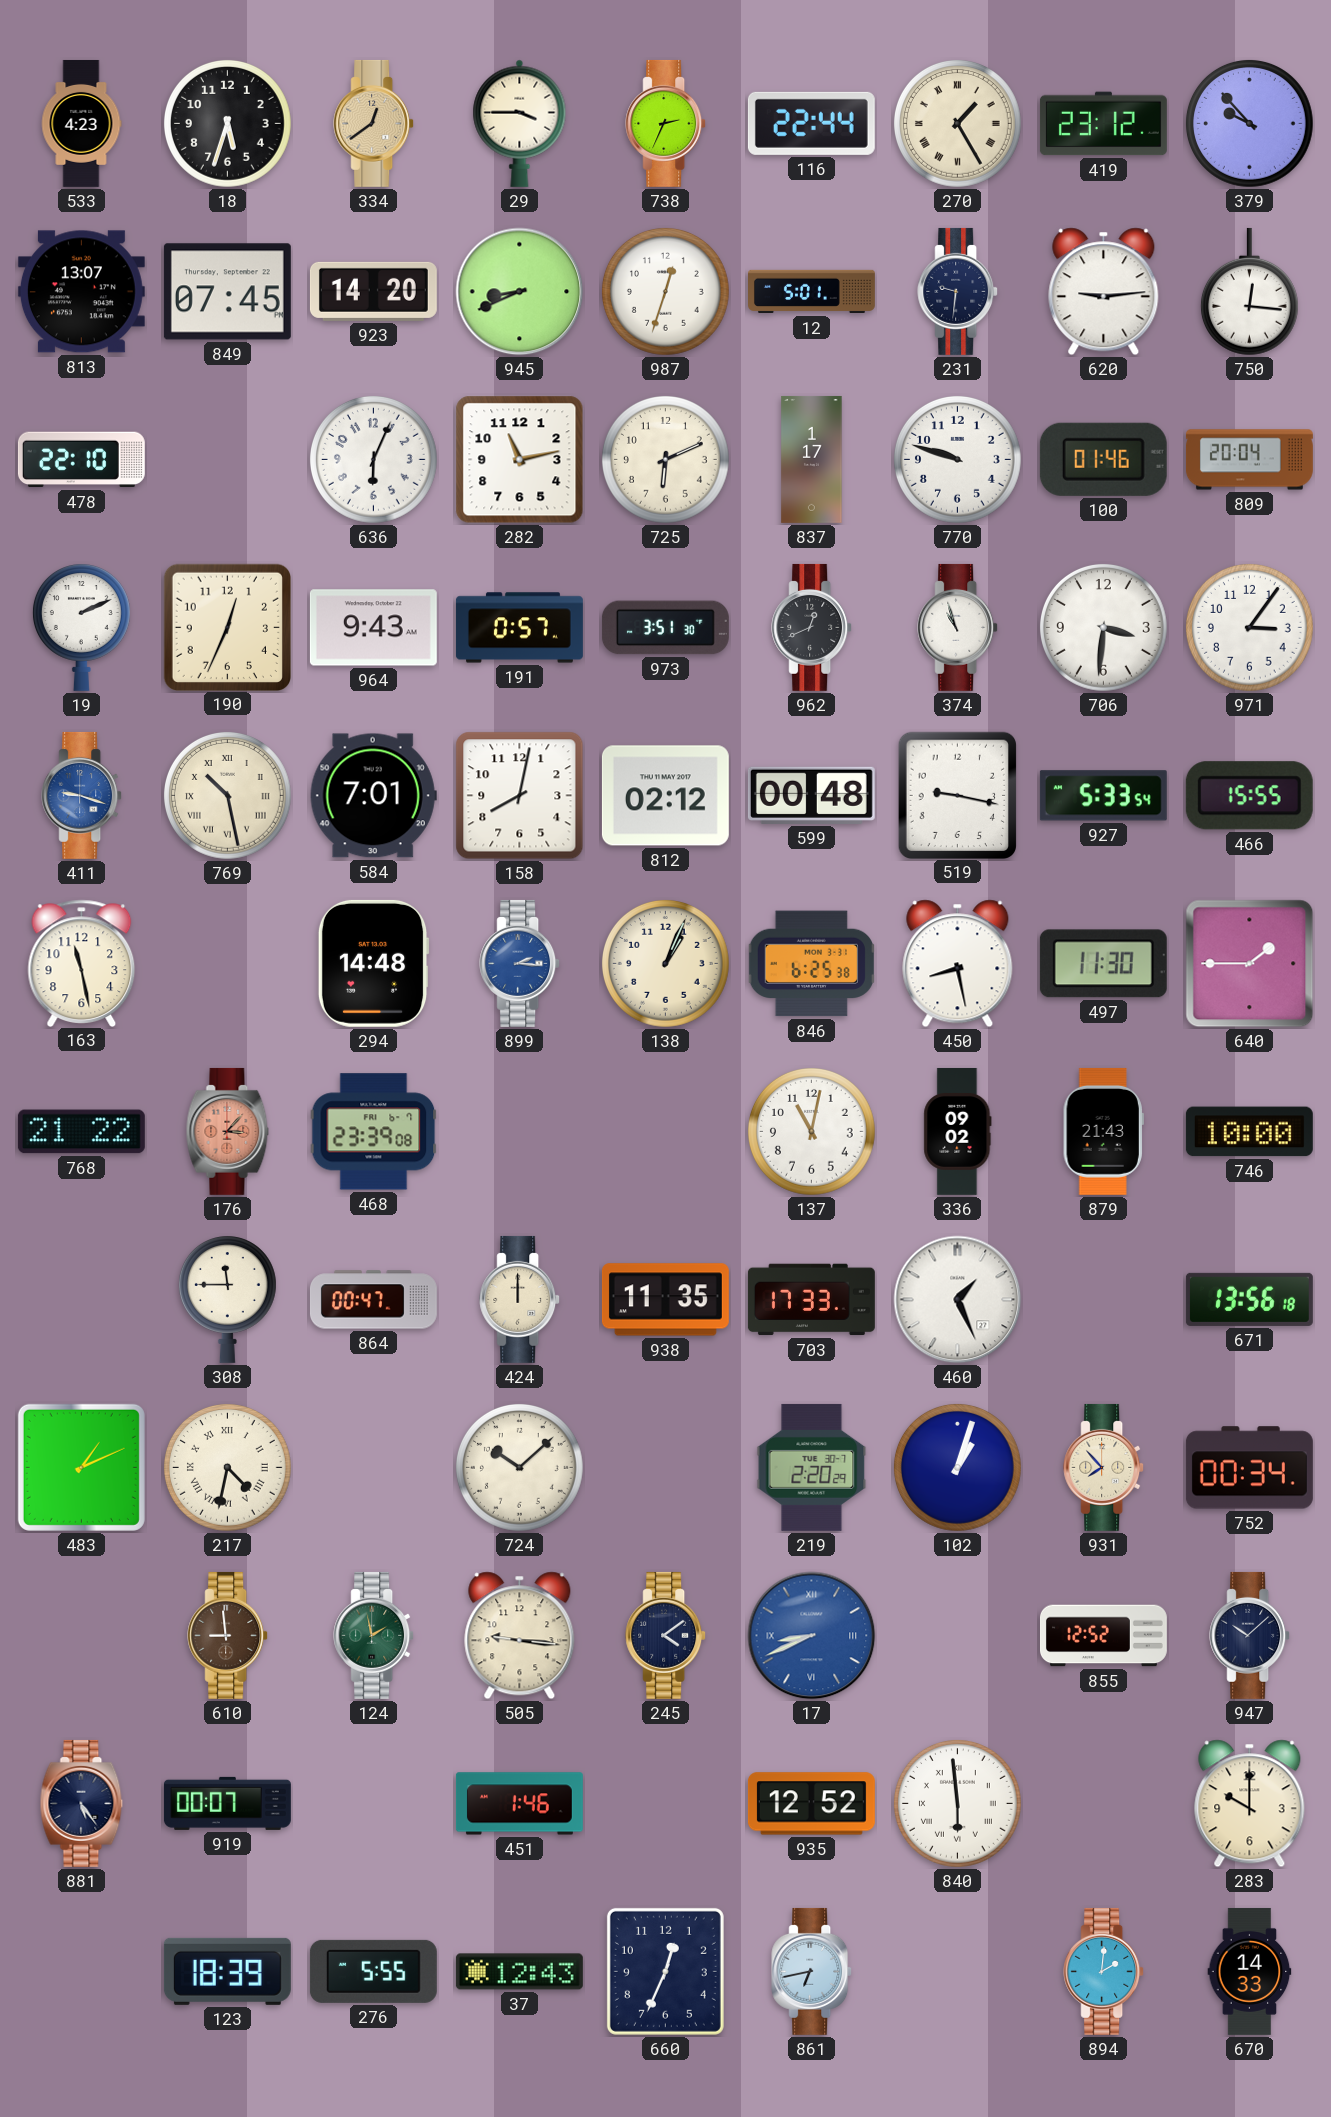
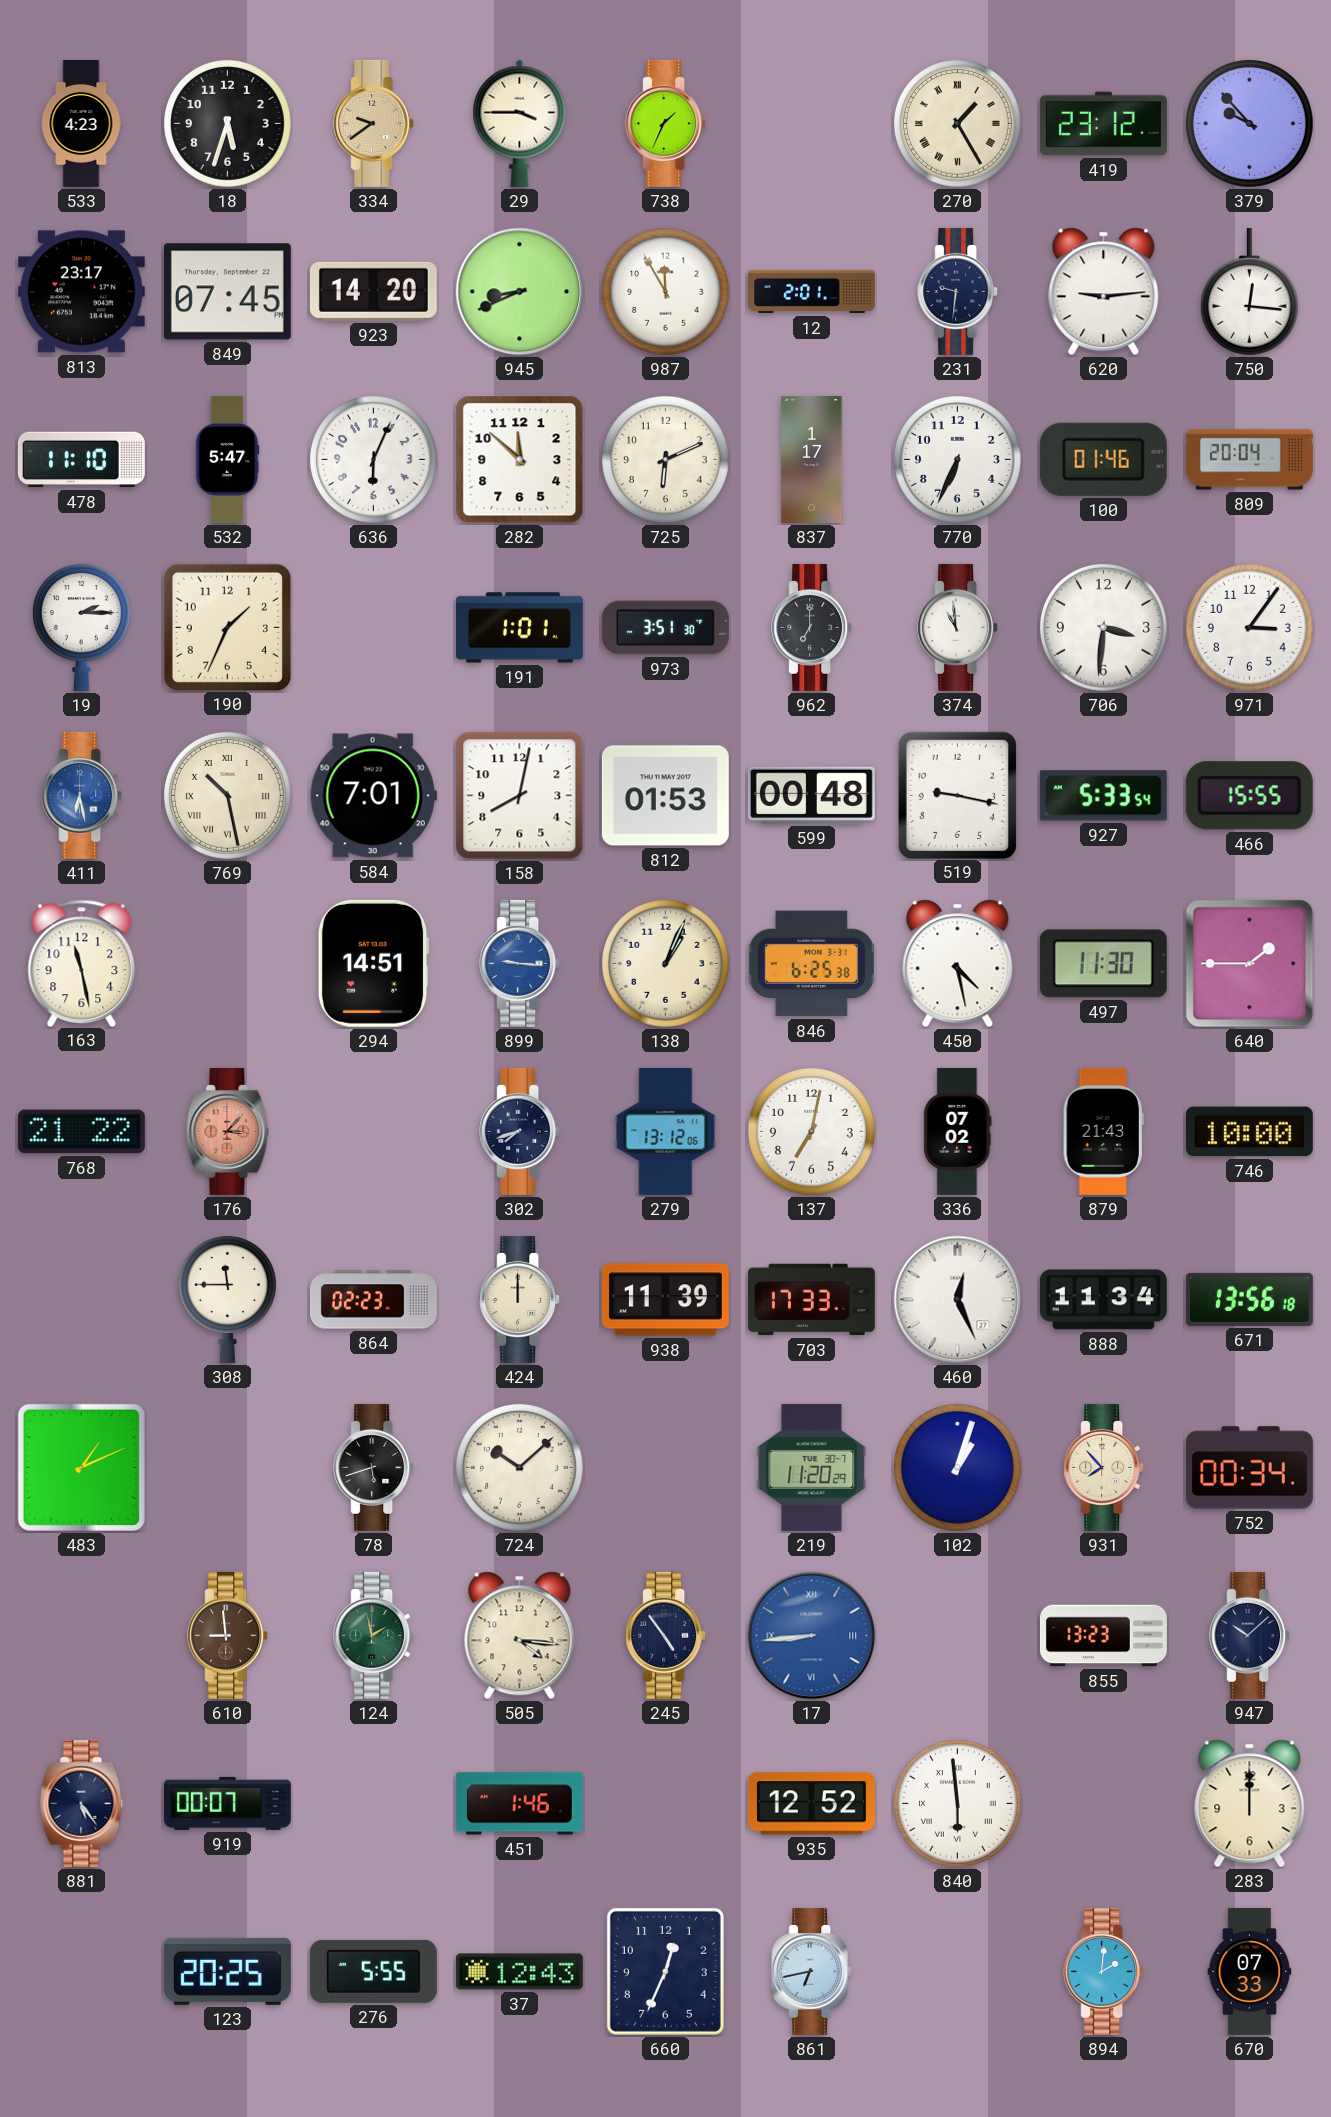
334: 12:39 -> 9:39 (374, 123)
738: 2:34 -> 1:34 (666, 123)
116: 22:44 -> none (811, 123)
813: 13:07 -> 23:17 (81, 292)
987: 12:33 -> 11:55 (665, 291)
12: 5:01 -> 2:01 (812, 292)
478: 22:10 -> 11:10 (81, 460)
532: none -> 5:47 (227, 459)
282: 11:13 -> 11:52 (520, 460)
770: 9:48 -> 6:34 (957, 459)
19: 2:11 -> 2:15 (81, 627)
190: 12:34 -> 1:34 (227, 627)
964: 9:43 -> none (373, 628)
191: 0:57 -> 1:01 (519, 628)
962: 12:41 -> 7:00 (812, 627)
374: 10:57 -> 10:59 (958, 627)
411: 9:18 -> 6:28 (82, 795)
812: 02:12 -> 01:53 (665, 796)
294: 14:48 -> 14:51 (373, 963)
899: 2:16 -> 9:16 (520, 963)
450: 8:28 -> 4:28 (958, 964)
468: 23:39 -> none (374, 1132)
302: none -> 7:42 (520, 1131)
279: none -> 13:12 (666, 1131)
137: 11:02 -> 7:02 (811, 1131)
336: 09:02 -> 07:02 (958, 1131)
864: 00:47 -> 02:23 (373, 1300)
938: 11:35 -> 11:39 (665, 1300)
460: 1:26 -> 12:26 (958, 1300)
888: none -> 11:34 (1103, 1300)
217: 4:32 -> none (227, 1467)
78: none -> 5:42 (374, 1467)
219: 2:20 -> 11:20 (812, 1467)
505: 9:16 -> 4:16 (520, 1636)
245: 4:09 -> 4:54 (666, 1635)
17: 8:41 -> 8:44 (812, 1636)
855: 12:52 -> 13:23 (1104, 1636)
283: 10:00 -> 12:00 (1250, 1804)
123: 18:39 -> 20:25 (227, 1971)
670: 14:33 -> 07:33 (1250, 1971)
